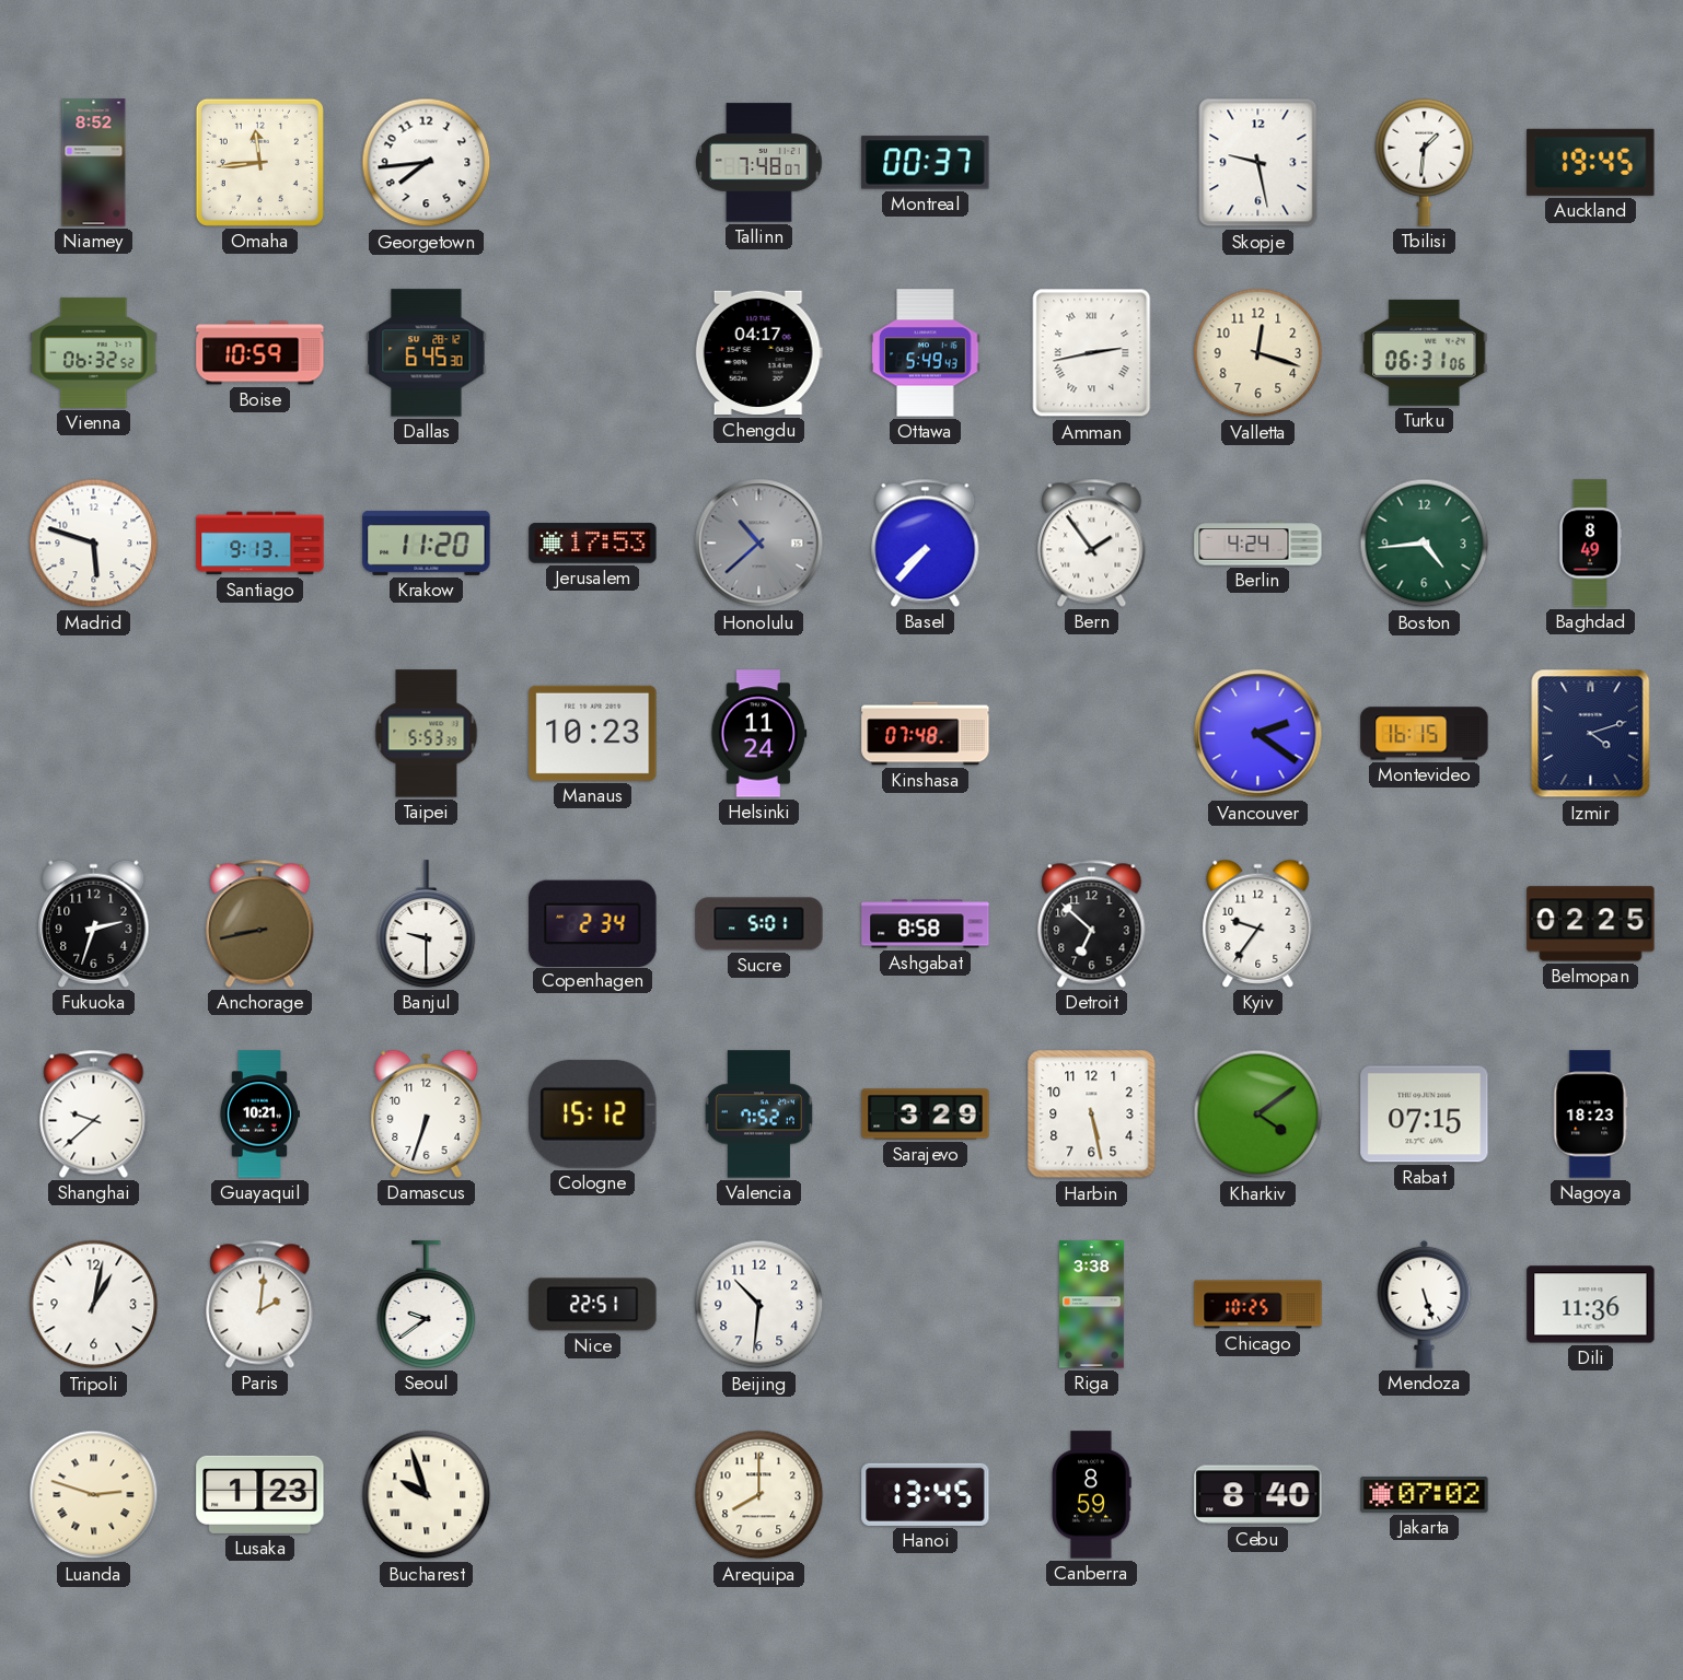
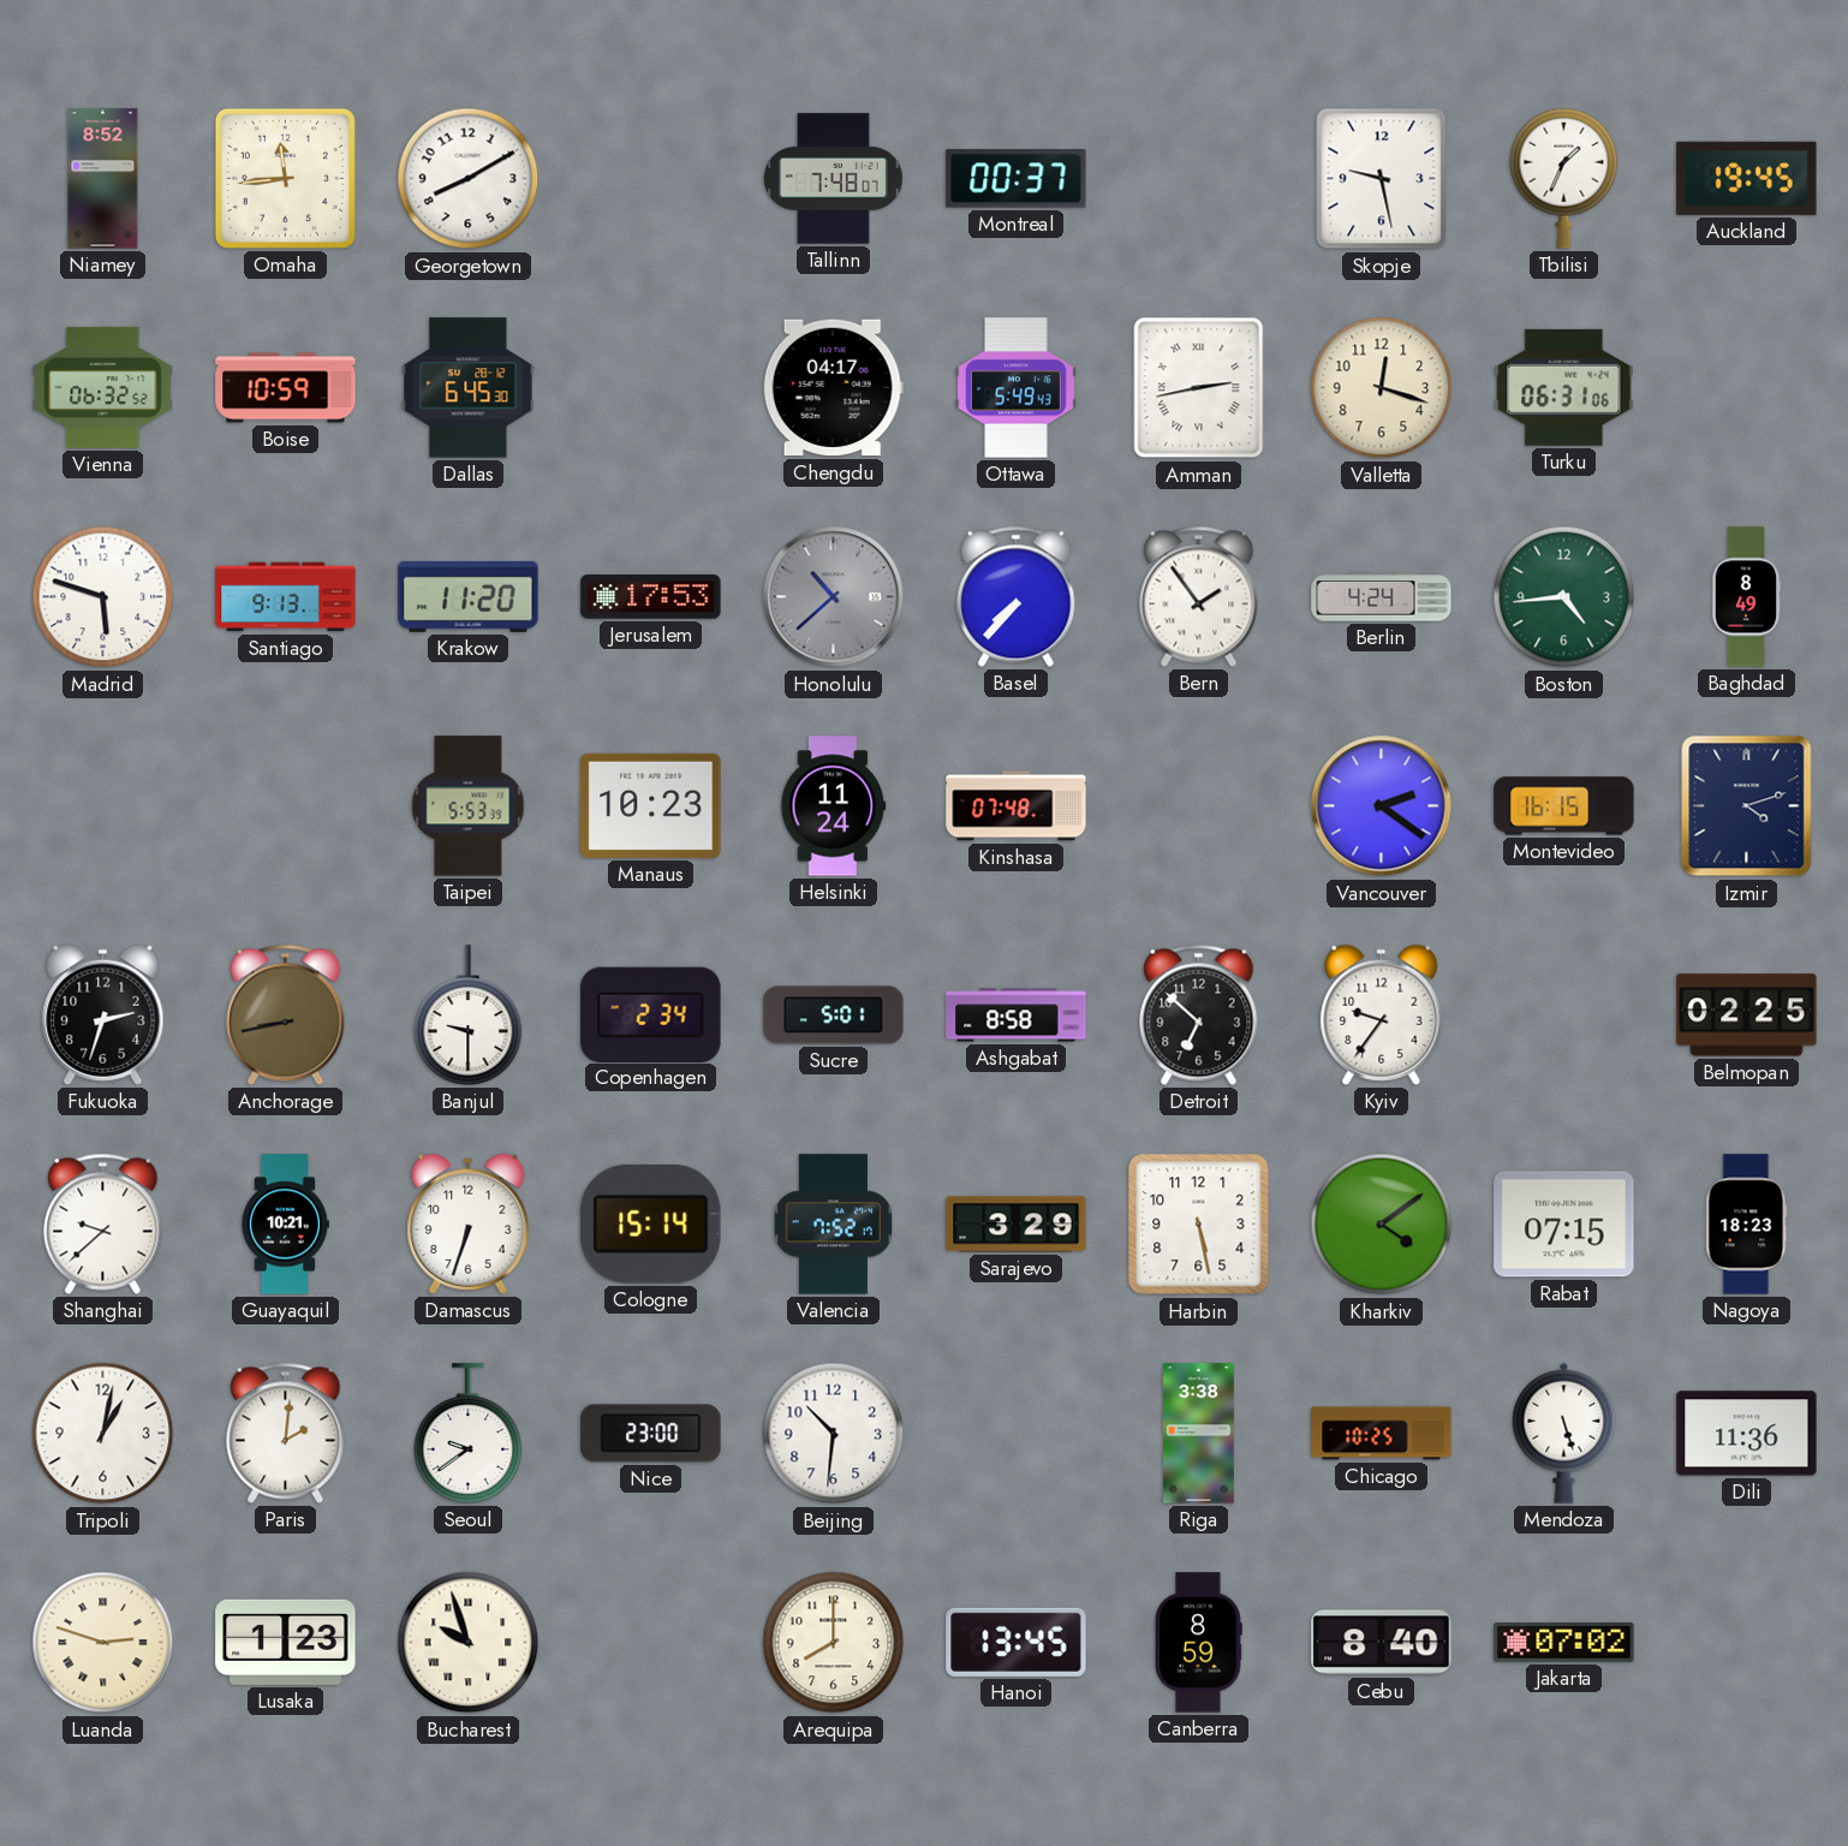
Georgetown: 7:44 -> 8:10 (469, 179)
Tbilisi: 1:31 -> 1:34 (1564, 178)
Cologne: 15:12 -> 15:14 (651, 1223)
Nice: 22:51 -> 23:00 (651, 1434)
